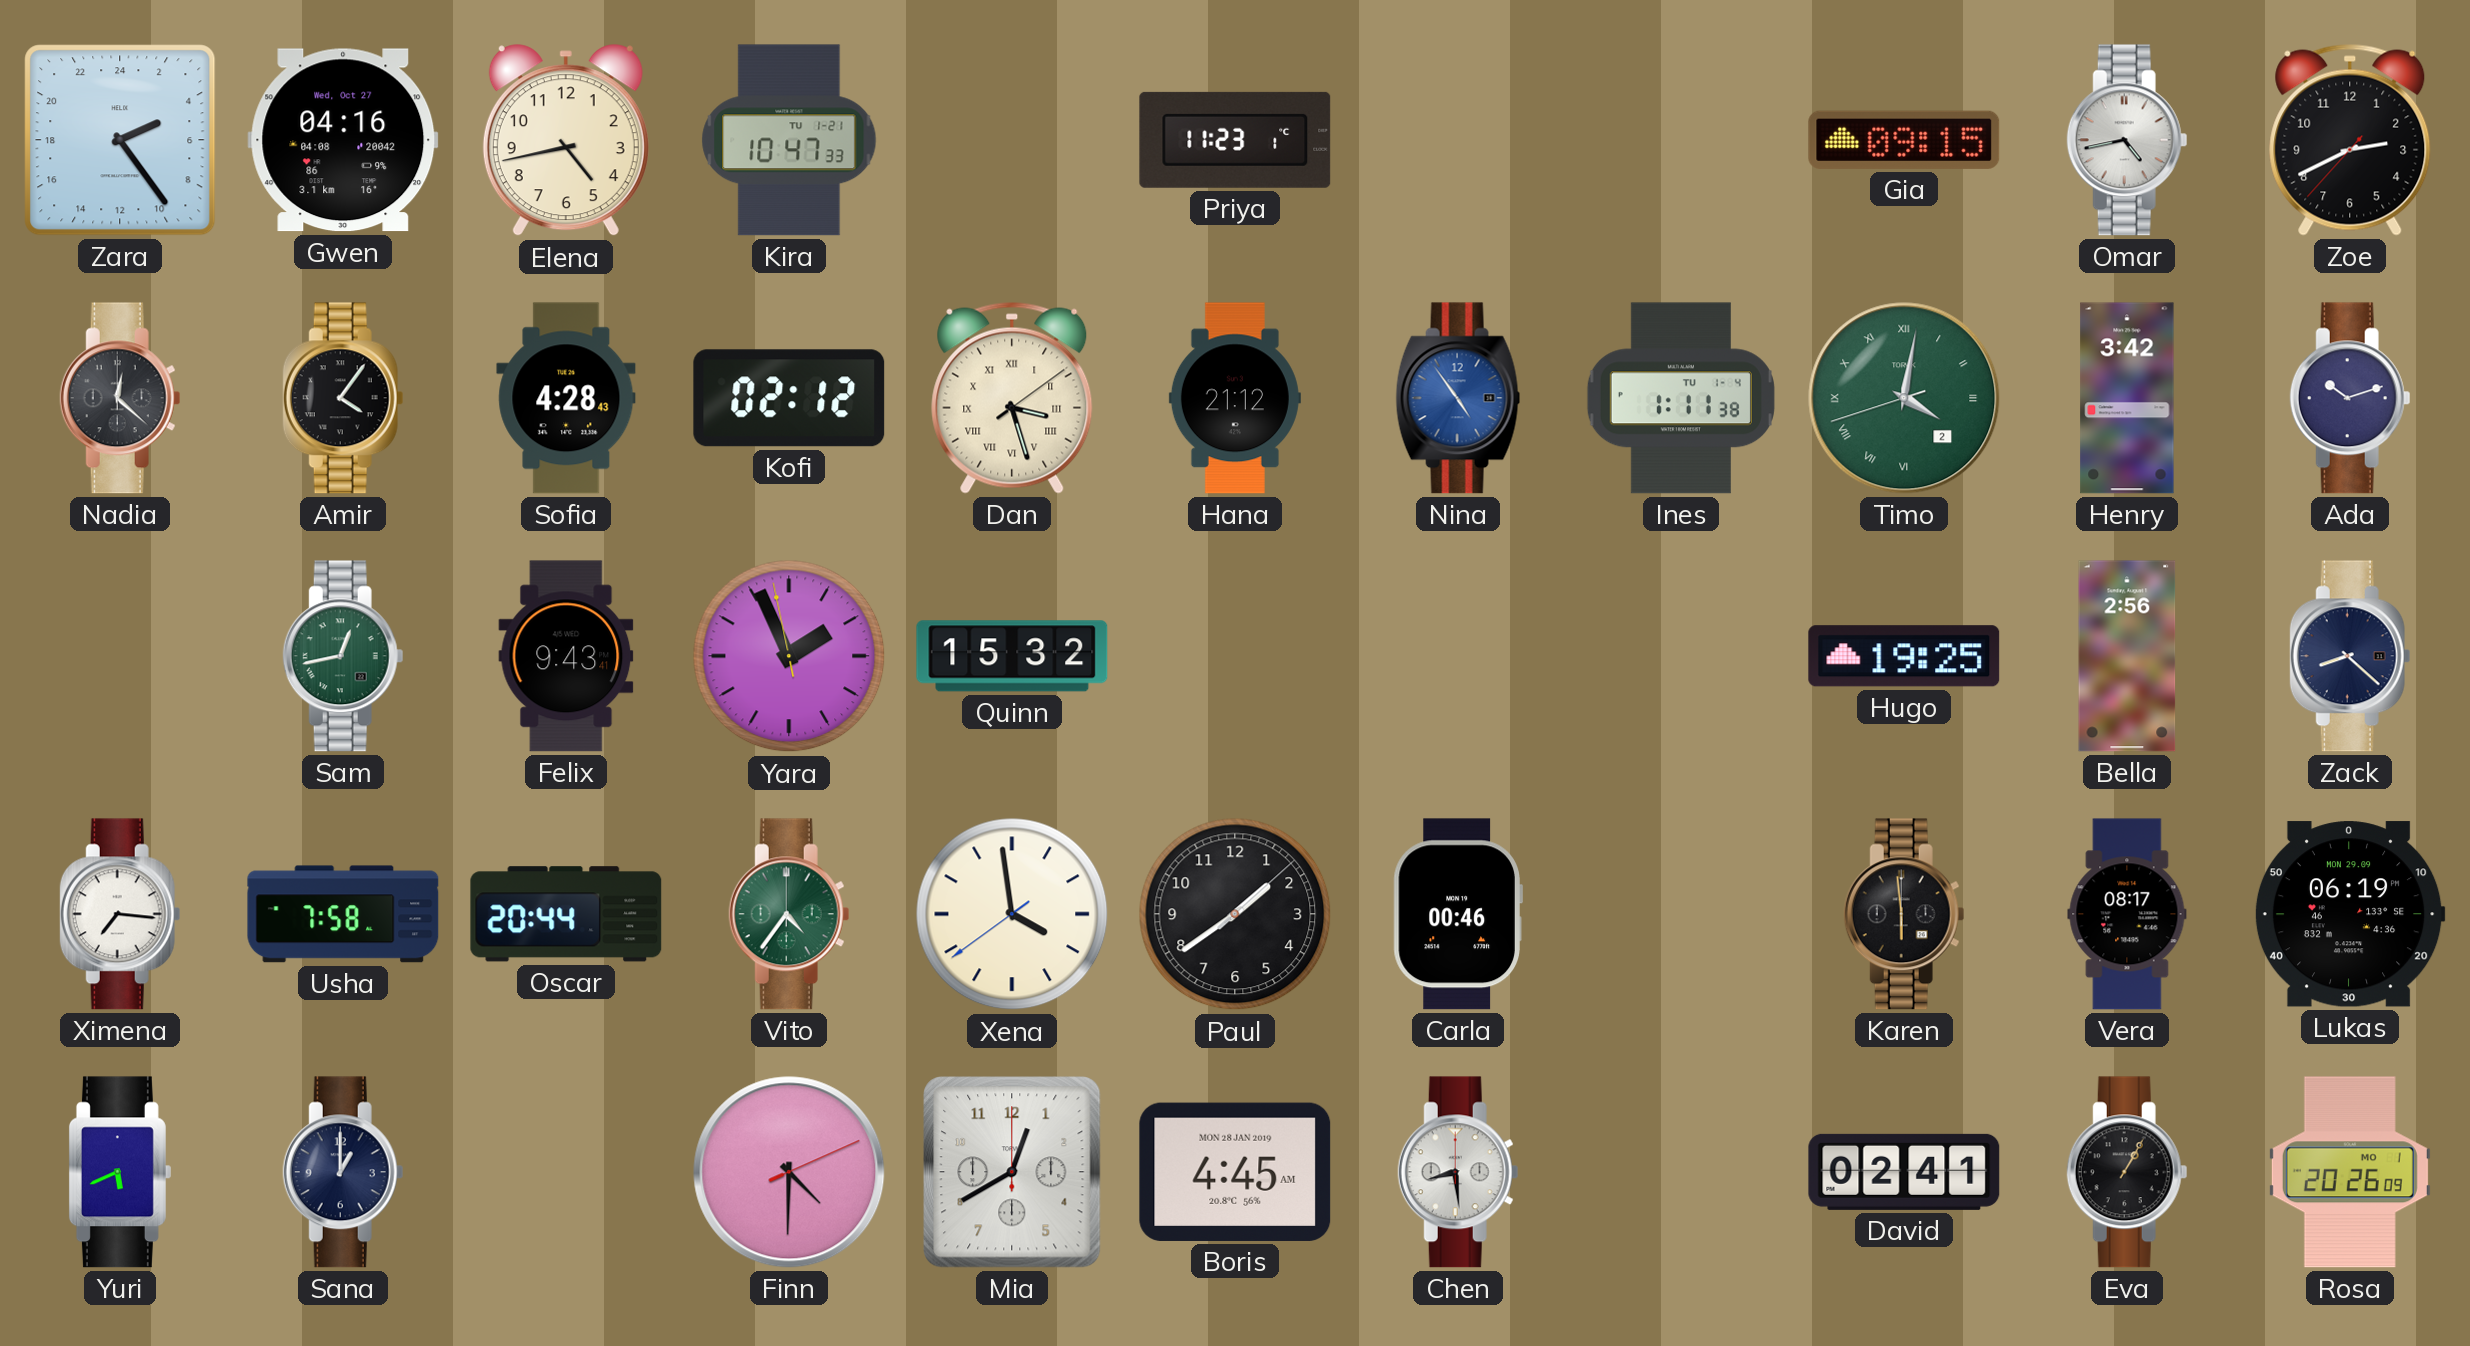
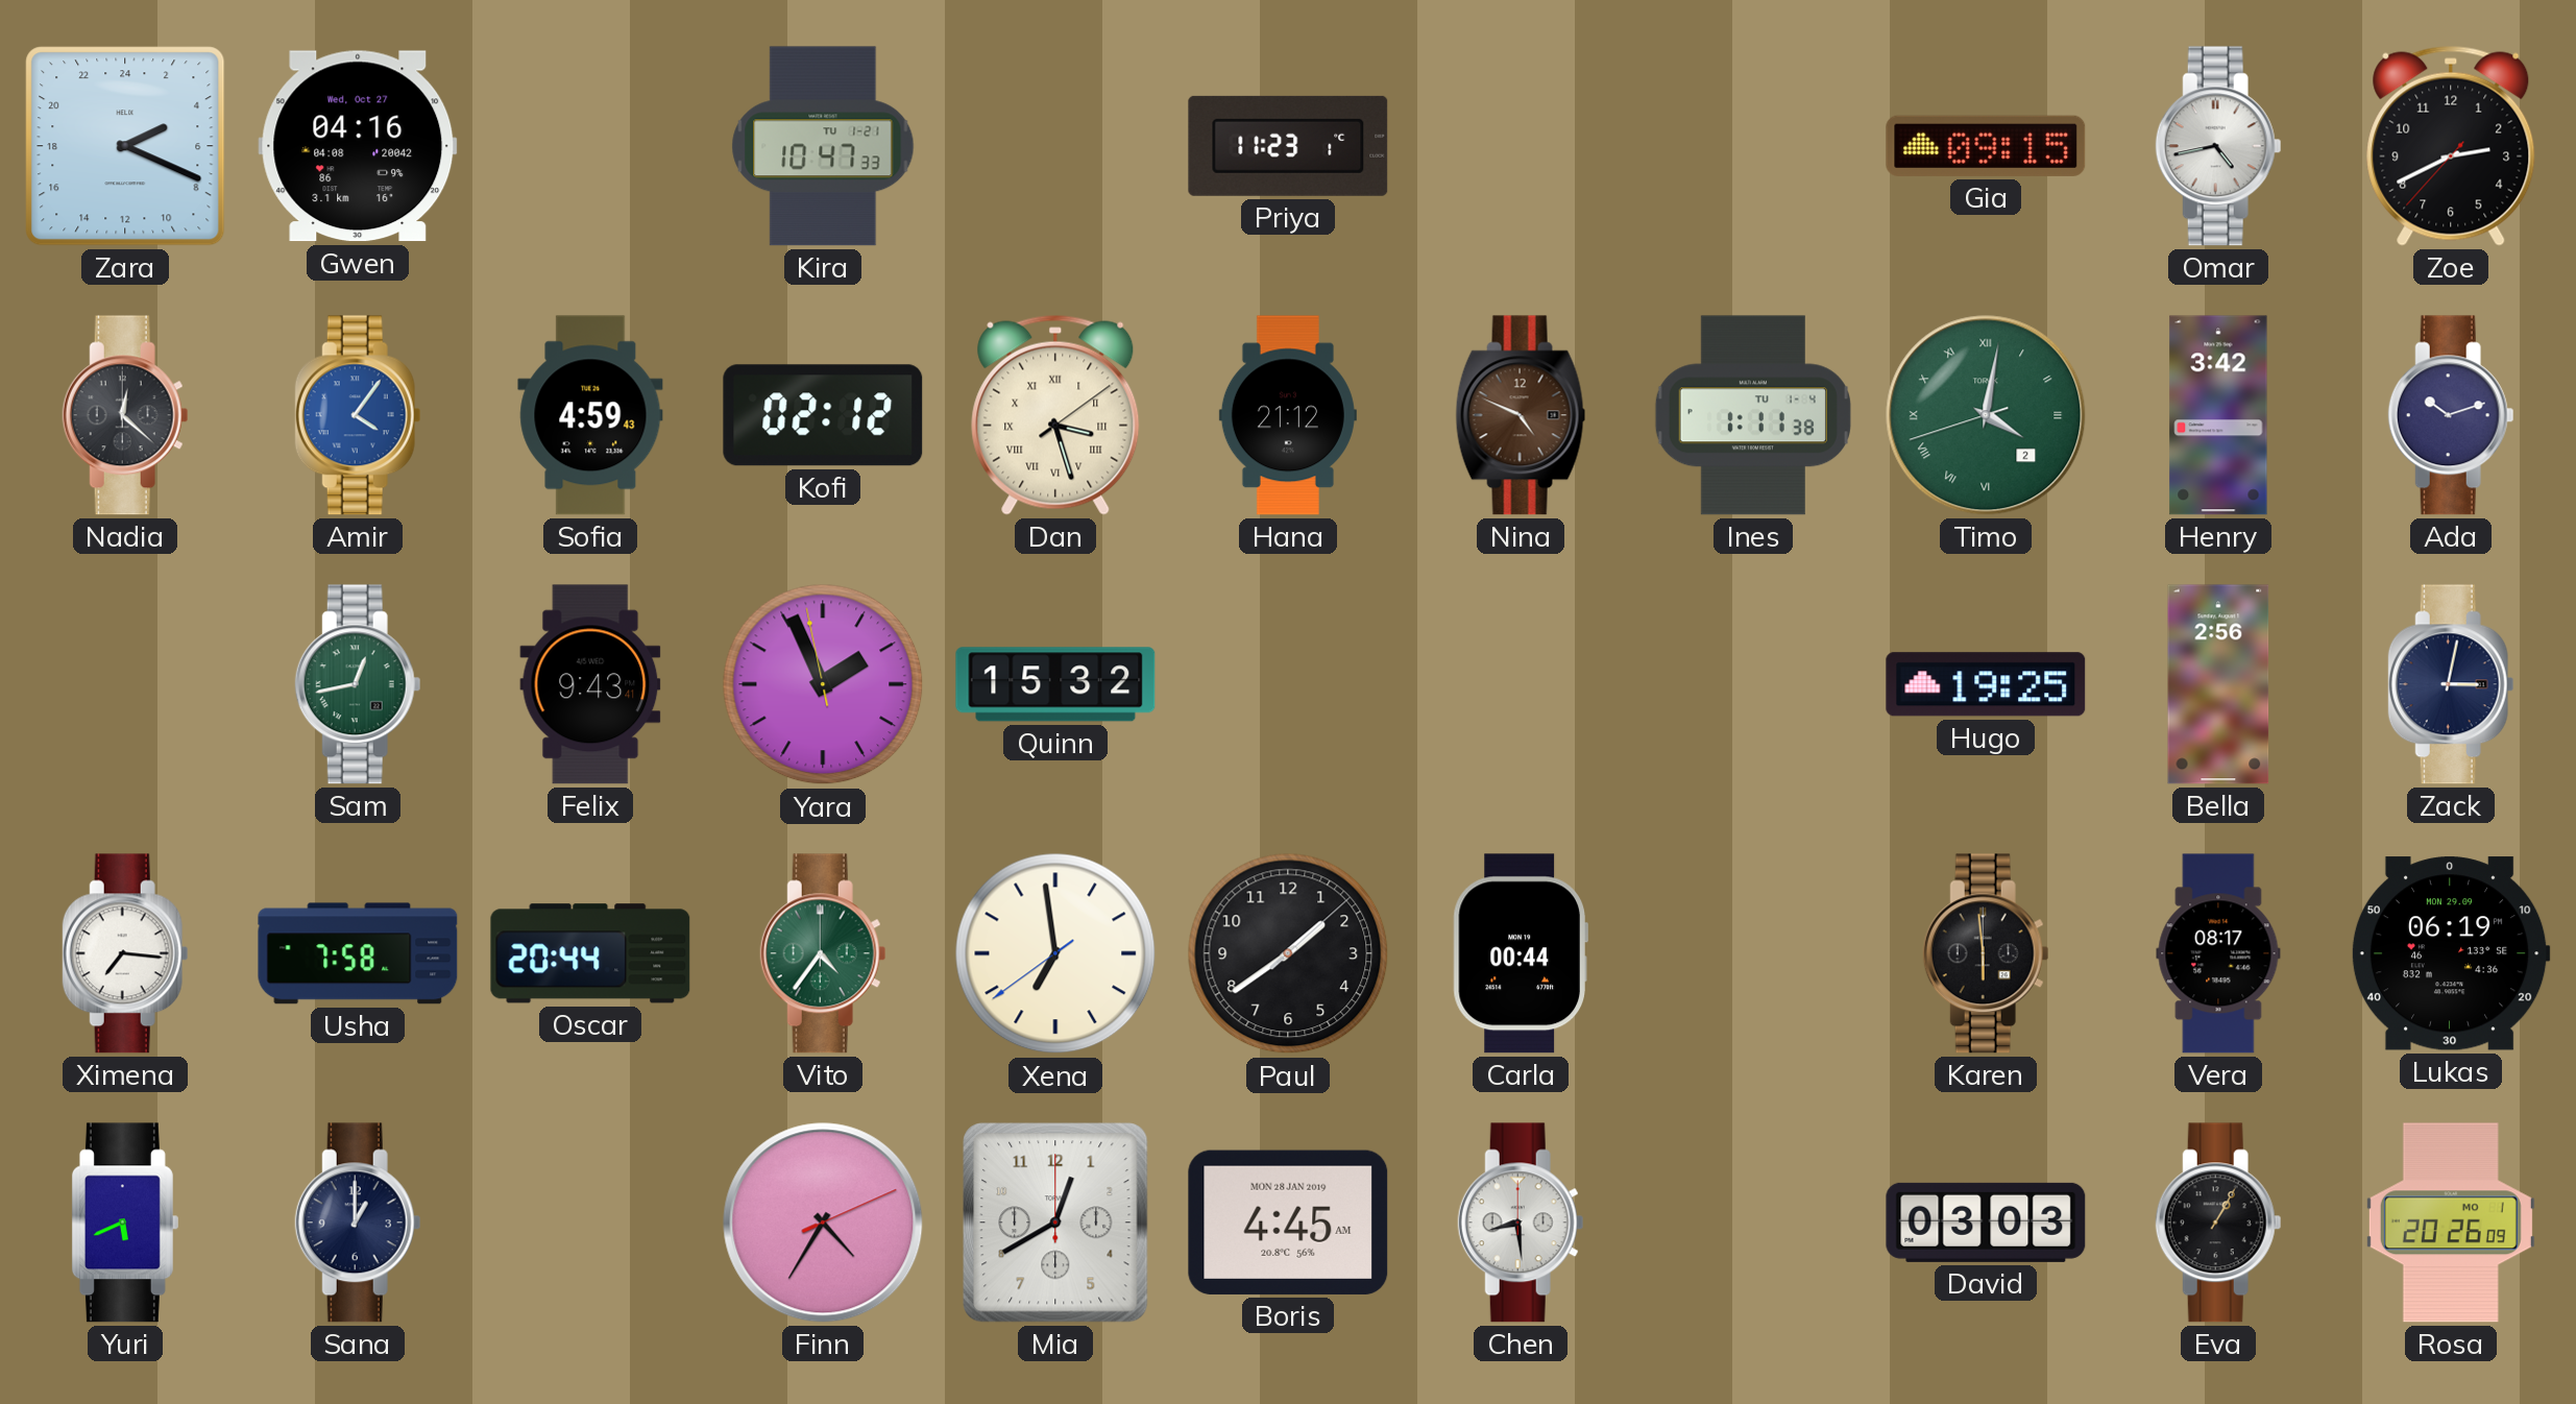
Zara: 4:24 -> 4:19 (125, 146)
Elena: 4:43 -> none (566, 141)
Amir dial: black -> blue (358, 415)
Sofia: 4:28 -> 4:59 (590, 415)
Nina: 4:54 -> 4:49 (1521, 415)
Nina dial: blue -> brown (1521, 415)
Zack: 8:22 -> 3:02 (2451, 684)
Xena: 3:58 -> 6:58 (1055, 953)
Carla: 00:46 -> 00:44 (1521, 953)
Finn: 4:30 -> 4:35 (823, 1223)
David: 02:41 -> 03:03 (1986, 1223)
